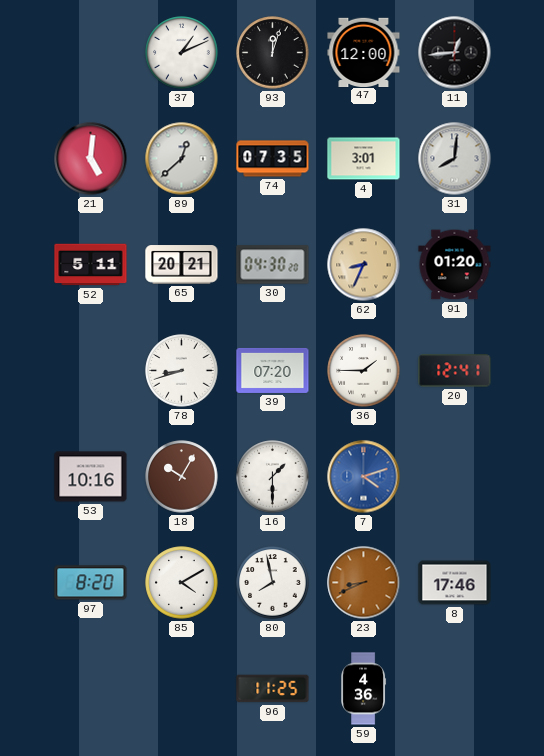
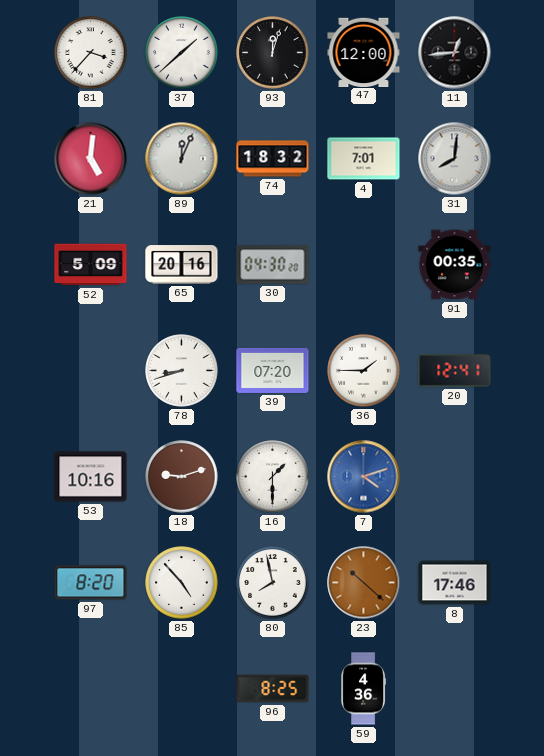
81: none -> 3:37 (91, 53)
37: 1:11 -> 1:38 (182, 53)
89: 12:38 -> 12:04 (182, 159)
74: 07:35 -> 18:32 (273, 159)
4: 3:01 -> 7:01 (364, 159)
52: 5:11 -> 5:09 (91, 265)
65: 20:21 -> 20:16 (182, 265)
62: 8:34 -> none (364, 265)
91: 01:20 -> 00:35 (455, 265)
18: 10:05 -> 9:12 (182, 477)
85: 4:10 -> 4:53 (182, 583)
23: 8:41 -> 10:22 (364, 583)
96: 11:25 -> 8:25 (273, 689)
